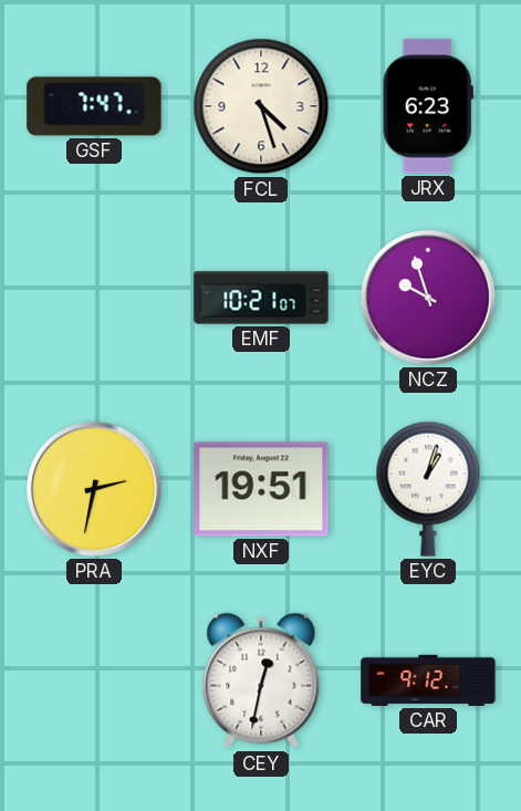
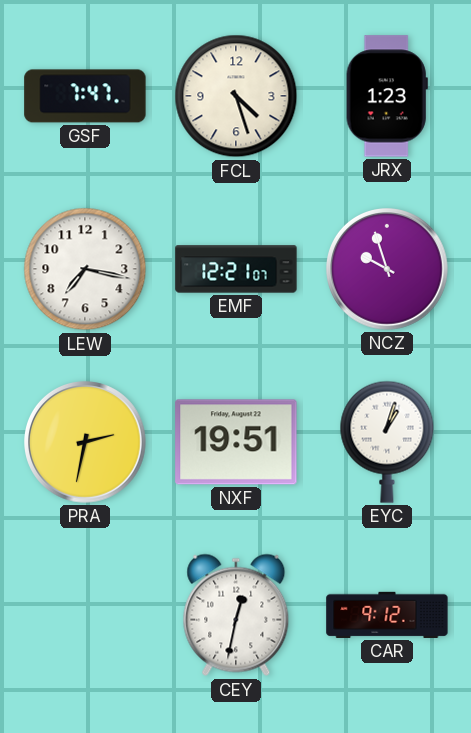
JRX: 6:23 -> 1:23 (387, 96)
LEW: none -> 7:17 (85, 269)
EMF: 10:21 -> 12:21 (236, 269)
